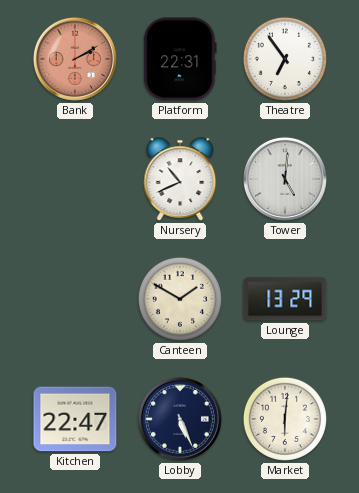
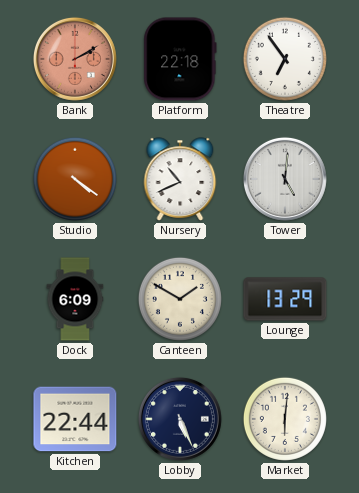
Platform: 22:31 -> 22:18 (180, 59)
Studio: none -> 4:21 (75, 179)
Dock: none -> 6:09 (75, 299)
Kitchen: 22:47 -> 22:44 (75, 419)
